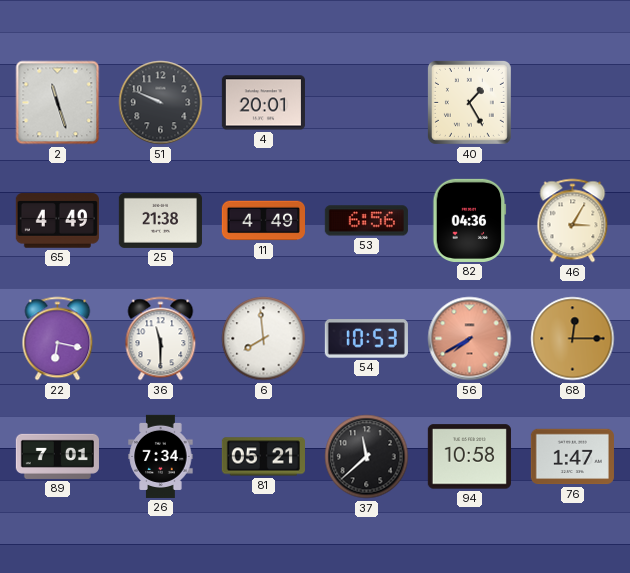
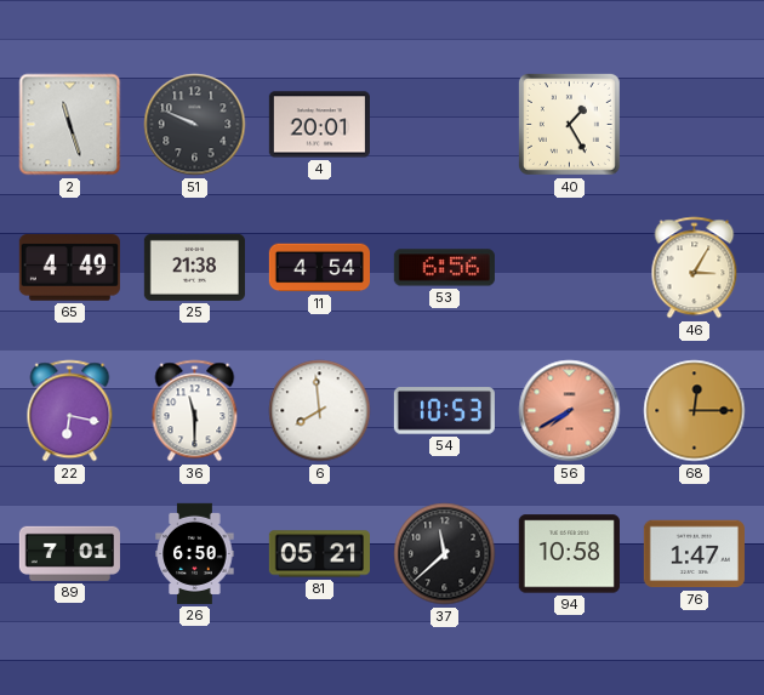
11: 4:49 -> 4:54 (319, 268)
82: 04:36 -> none (470, 220)
26: 7:34 -> 6:50 (195, 553)
